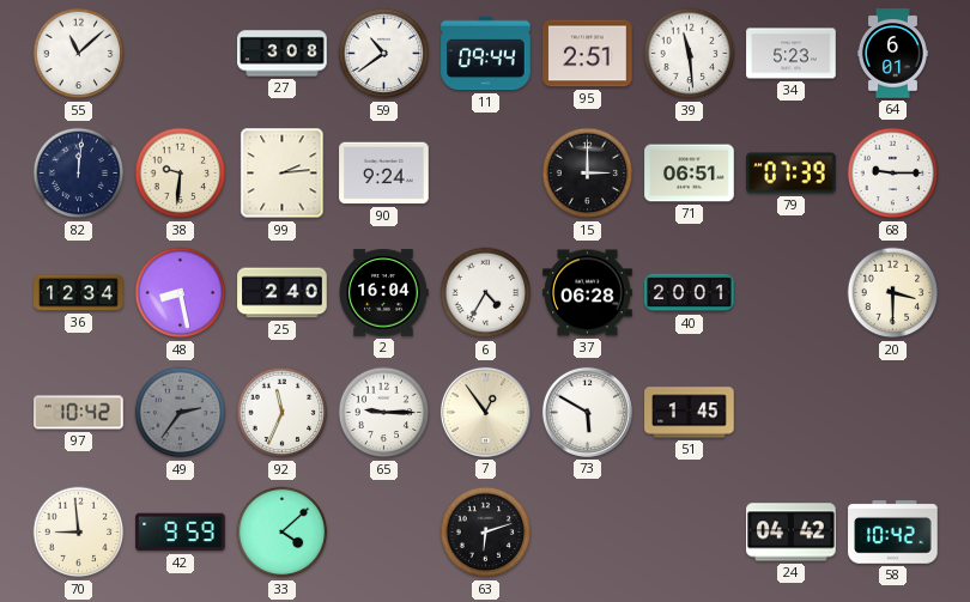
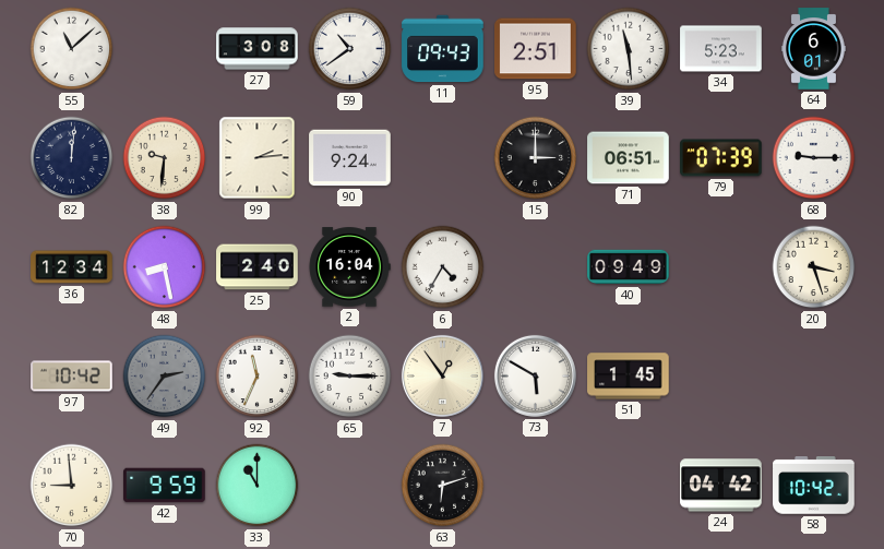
11: 09:44 -> 09:43 (443, 49)
37: 06:28 -> none (588, 293)
40: 20:01 -> 09:49 (629, 267)
20: 3:30 -> 3:27 (814, 267)
33: 4:08 -> 11:00 (258, 486)
